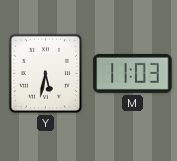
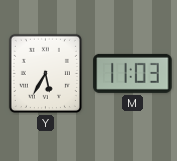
Y: 5:32 -> 5:35 (45, 73)
